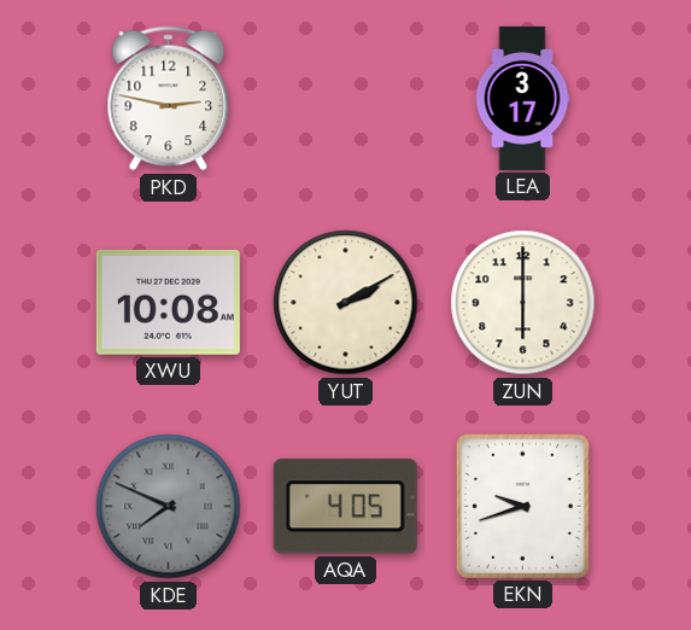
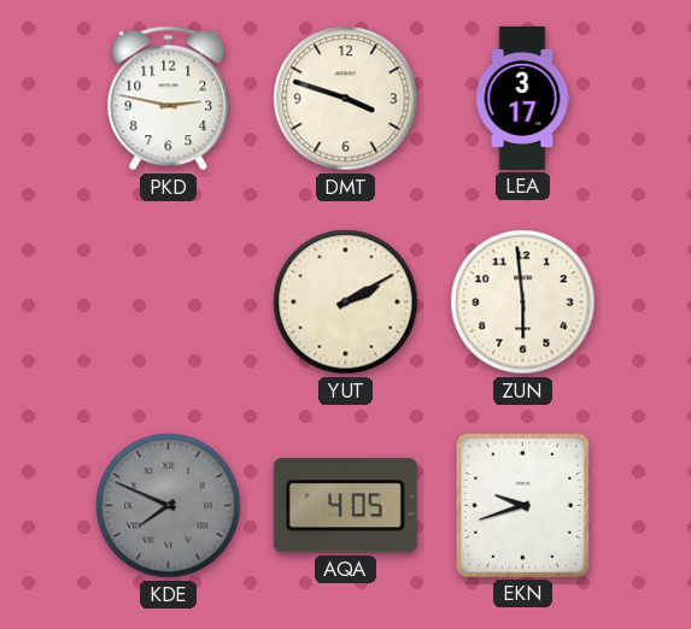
DMT: none -> 3:48 (346, 99)
XWU: 10:08 -> none (168, 302)
ZUN: 6:00 -> 5:59 (523, 302)
